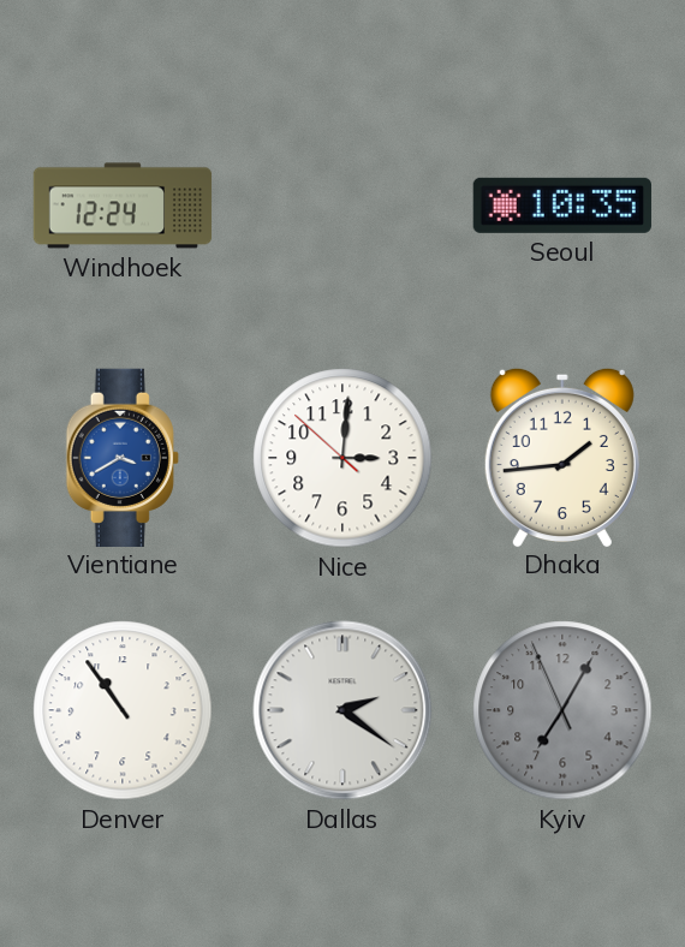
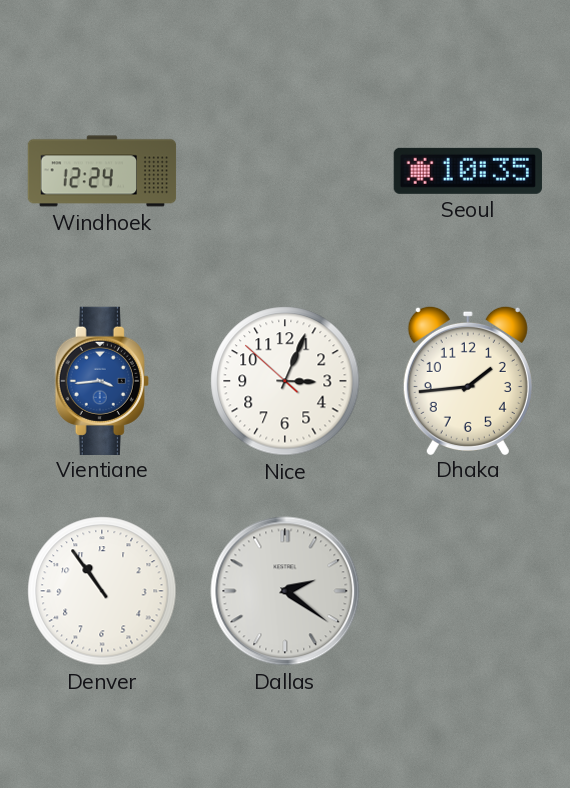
Vientiane: 3:40 -> 3:44 (102, 380)
Nice: 3:00 -> 3:03 (285, 381)
Kyiv: 7:04 -> none (562, 710)
